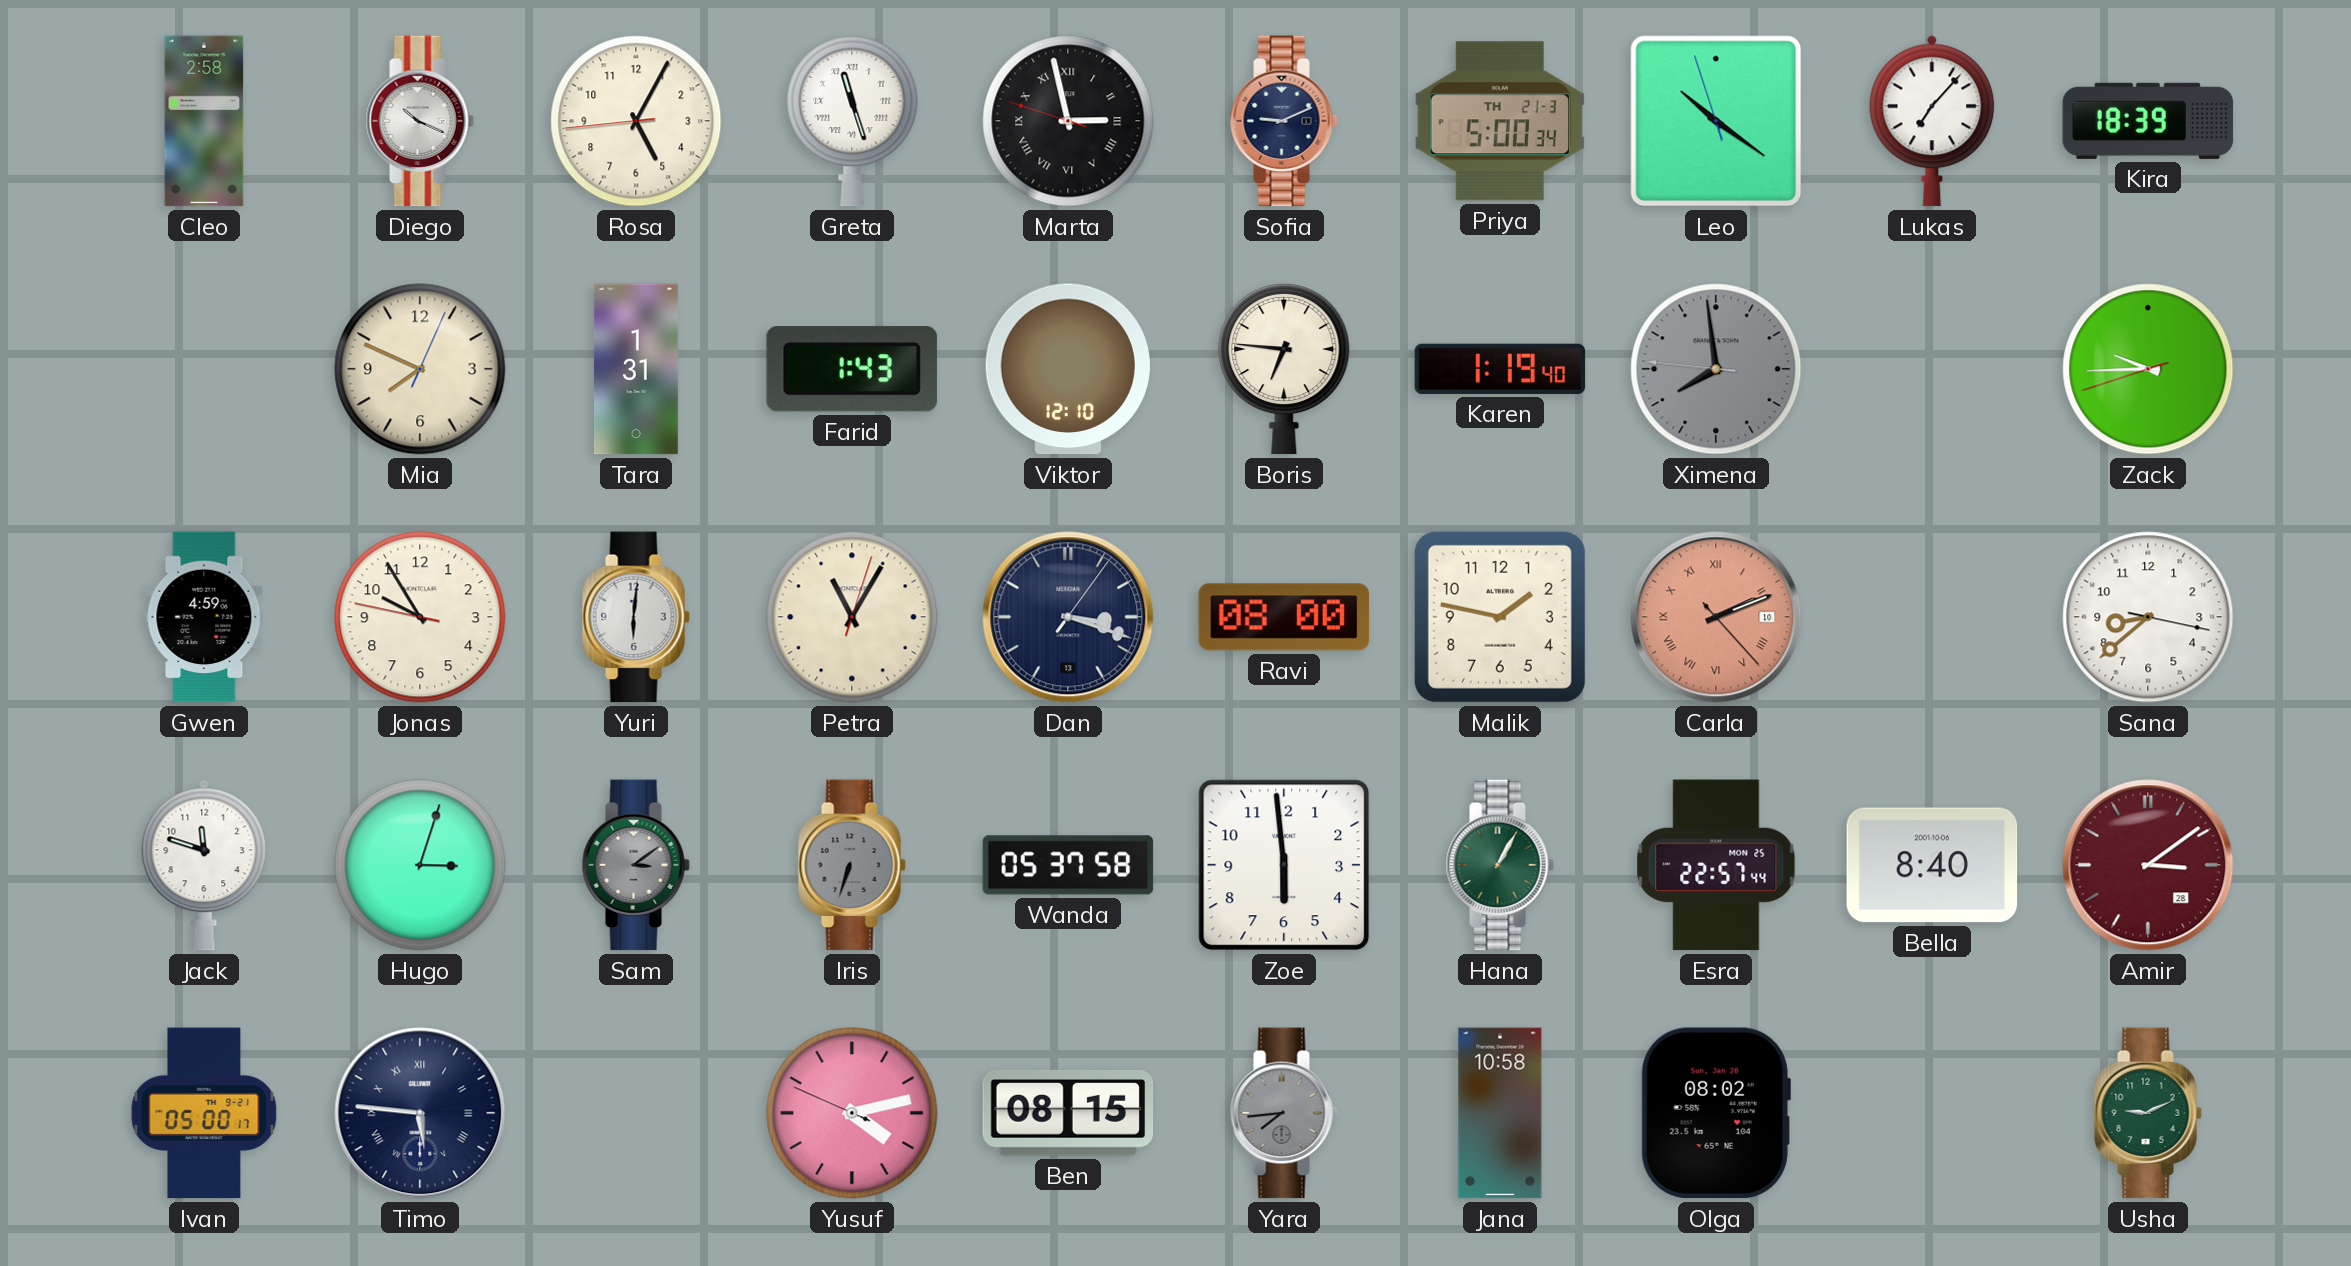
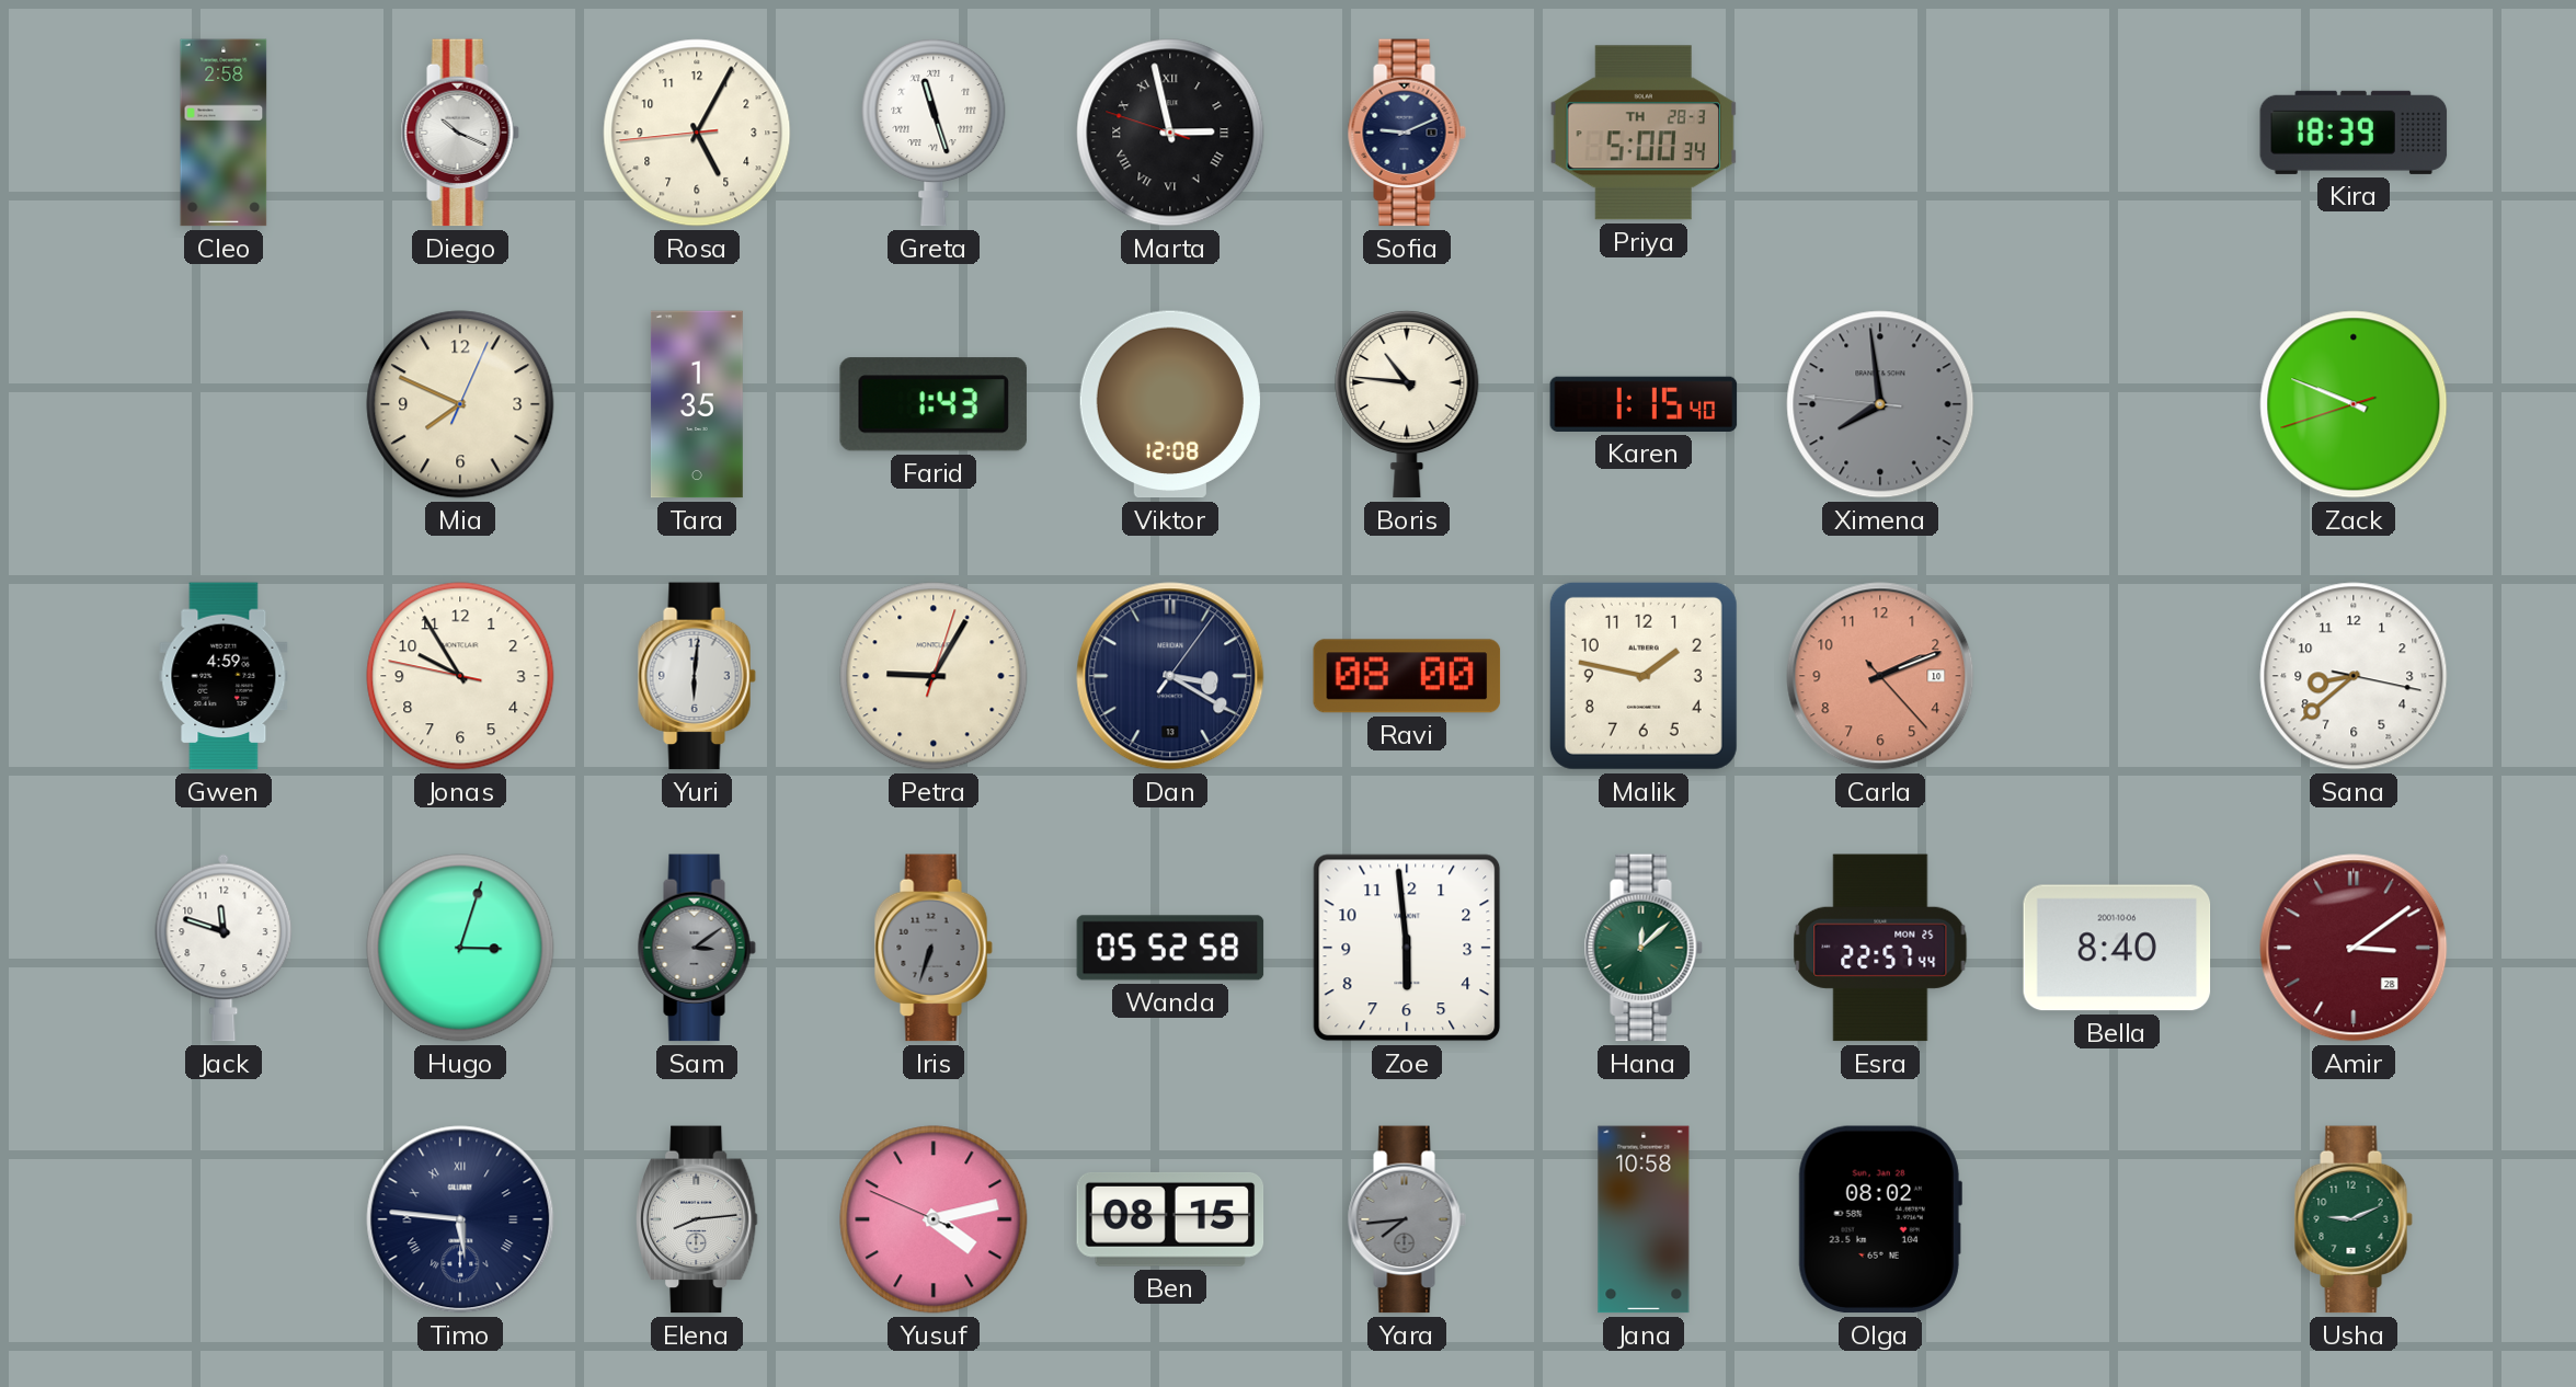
Priya date: TH 21-3 -> TH 28-3 (1644, 133)
Leo: 10:20 -> none (1716, 121)
Lukas: 7:07 -> none (1932, 121)
Tara: 1:31 -> 1:35 (697, 404)
Viktor: 12:10 -> 12:08 (1170, 404)
Boris: 6:46 -> 10:46 (1407, 404)
Karen: 1:19 -> 1:15 (1644, 404)
Zack: 9:44 -> 9:48 (2354, 404)
Petra: 11:05 -> 9:05 (934, 676)
Dan: 3:18 -> 3:20 (1170, 676)
Carla numerals: Roman -> Arabic (1880, 676)
Wanda: 05:37 -> 05:52 (1170, 948)
Hana: 1:05 -> 12:08 (1644, 948)
Ivan: 05:00 -> none (204, 1113)
Elena: none -> 8:14 (698, 1219)
